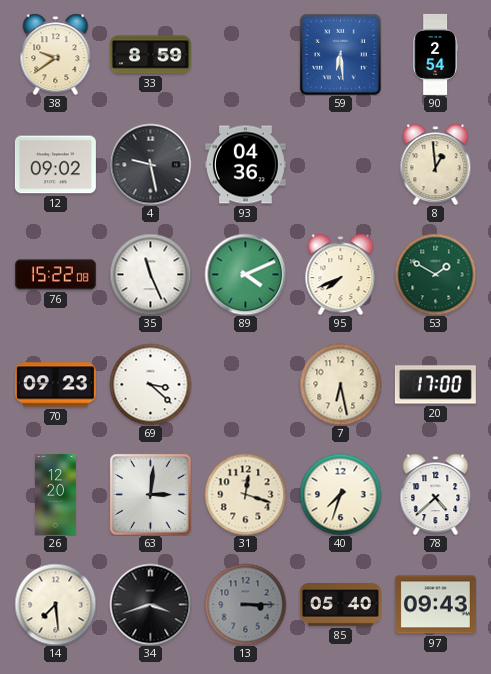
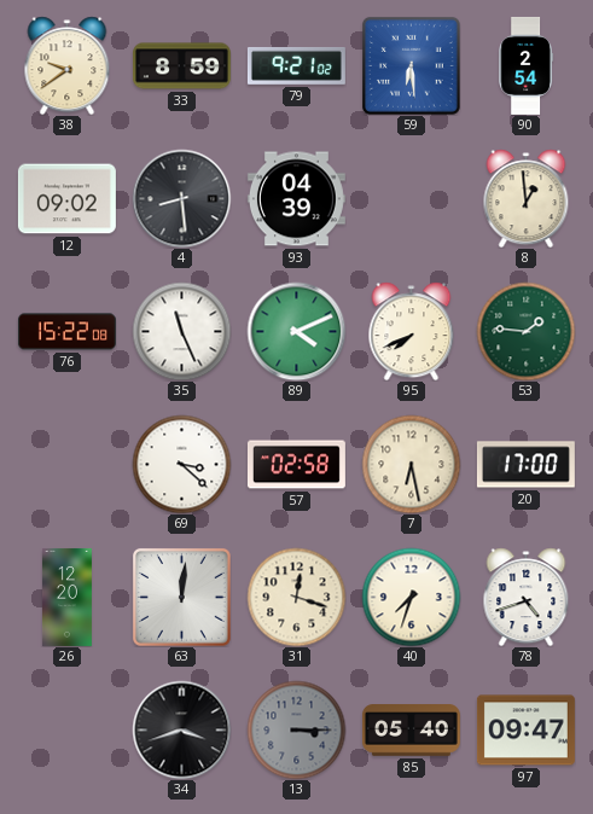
79: none -> 9:21 (296, 65)
4: 9:28 -> 8:29 (181, 198)
93: 04:36 -> 04:39 (296, 199)
53: 1:50 -> 1:46 (525, 331)
70: 09:23 -> none (55, 385)
57: none -> 02:58 (296, 465)
63: 3:01 -> 12:01 (181, 597)
78: 4:38 -> 4:42 (527, 597)
14: 7:29 -> none (55, 604)
97: 09:43 -> 09:47 (525, 731)
